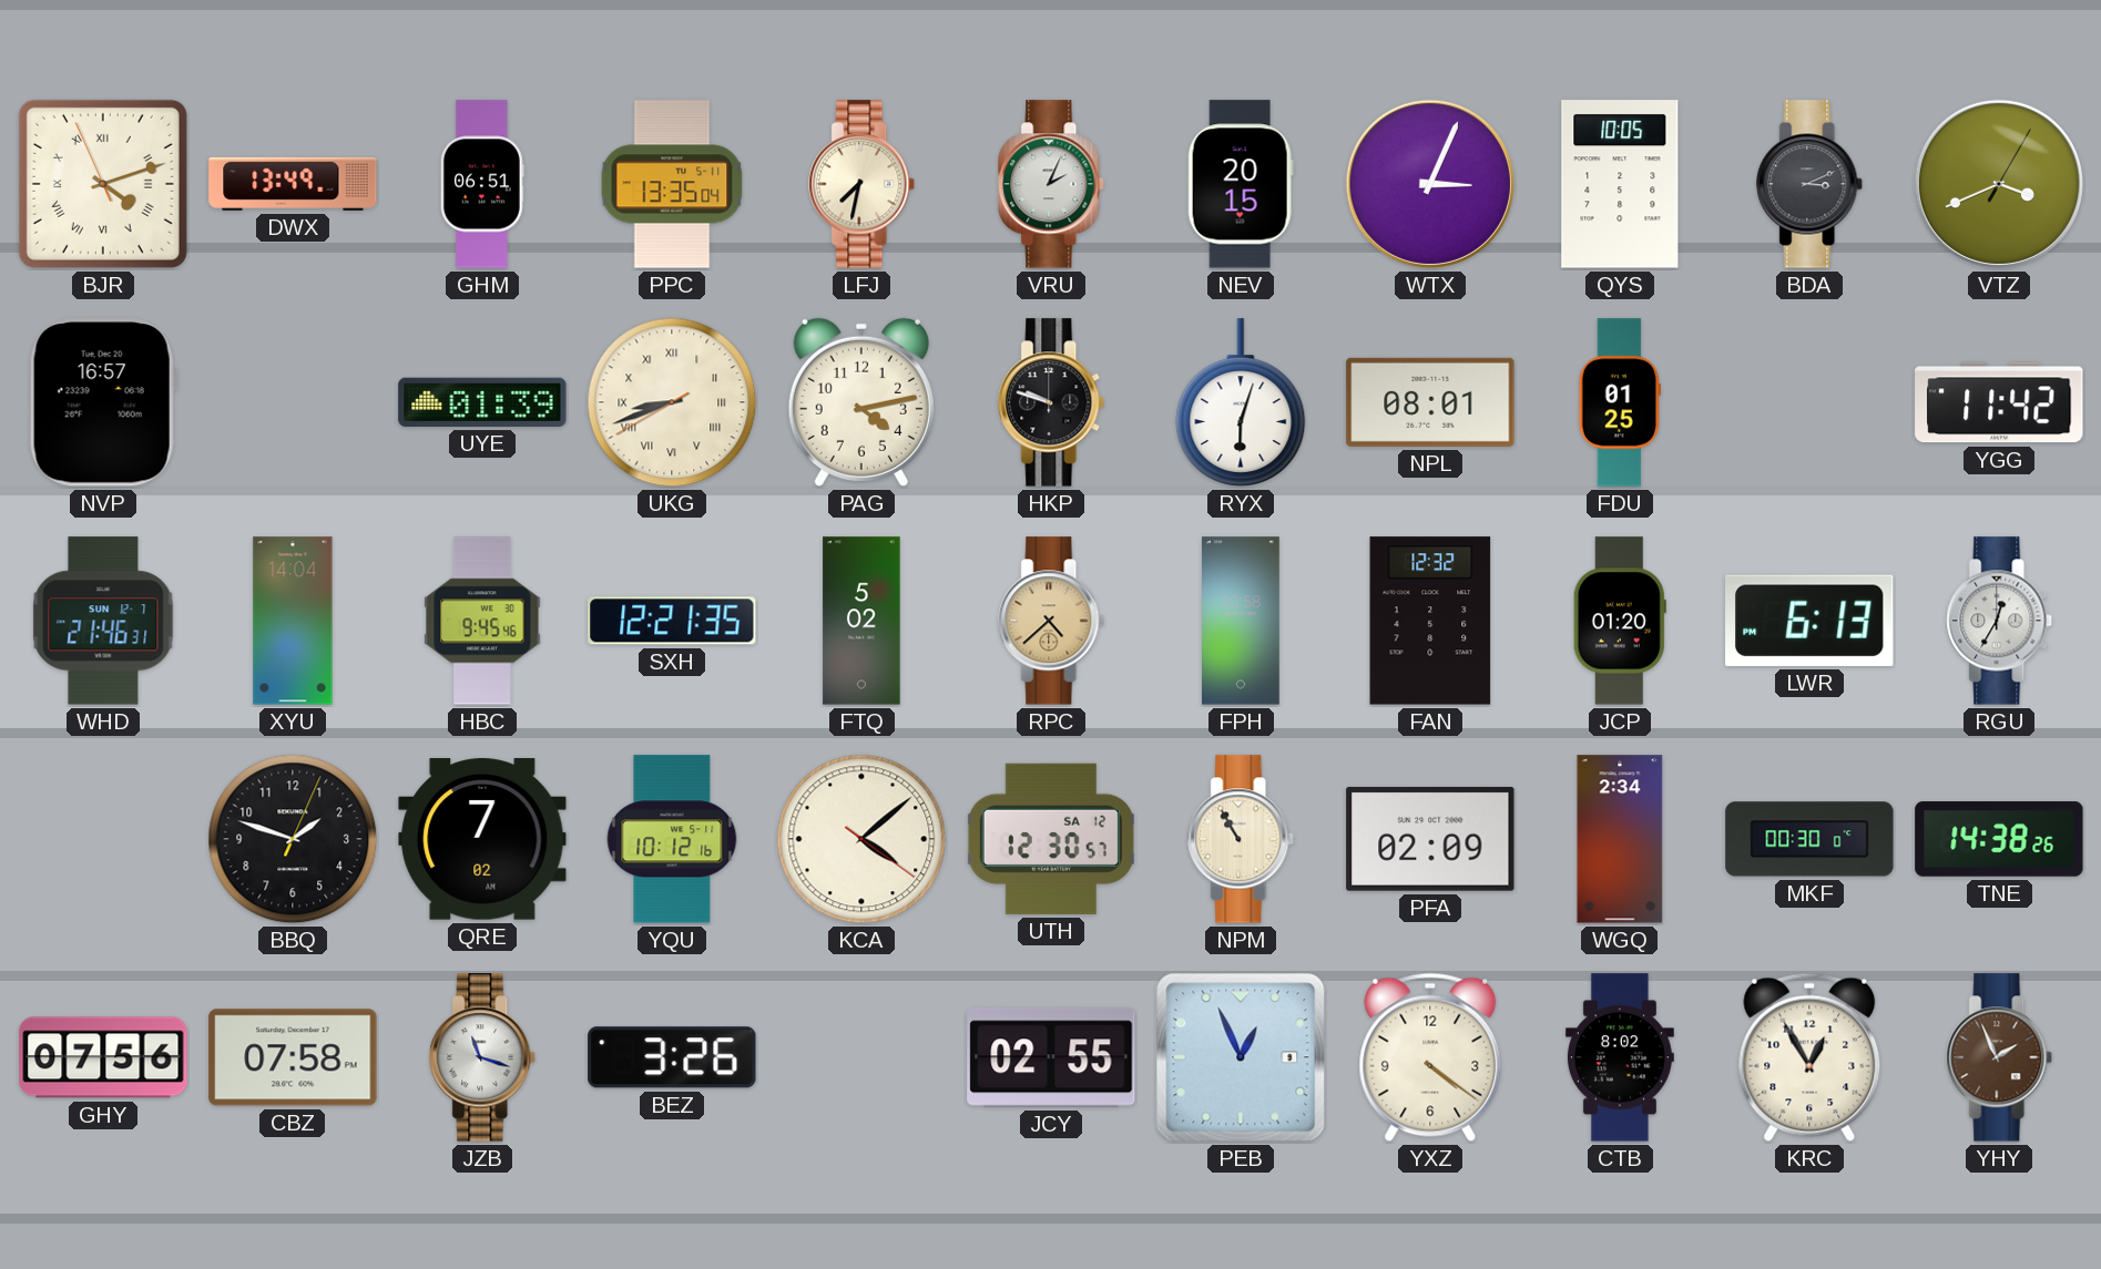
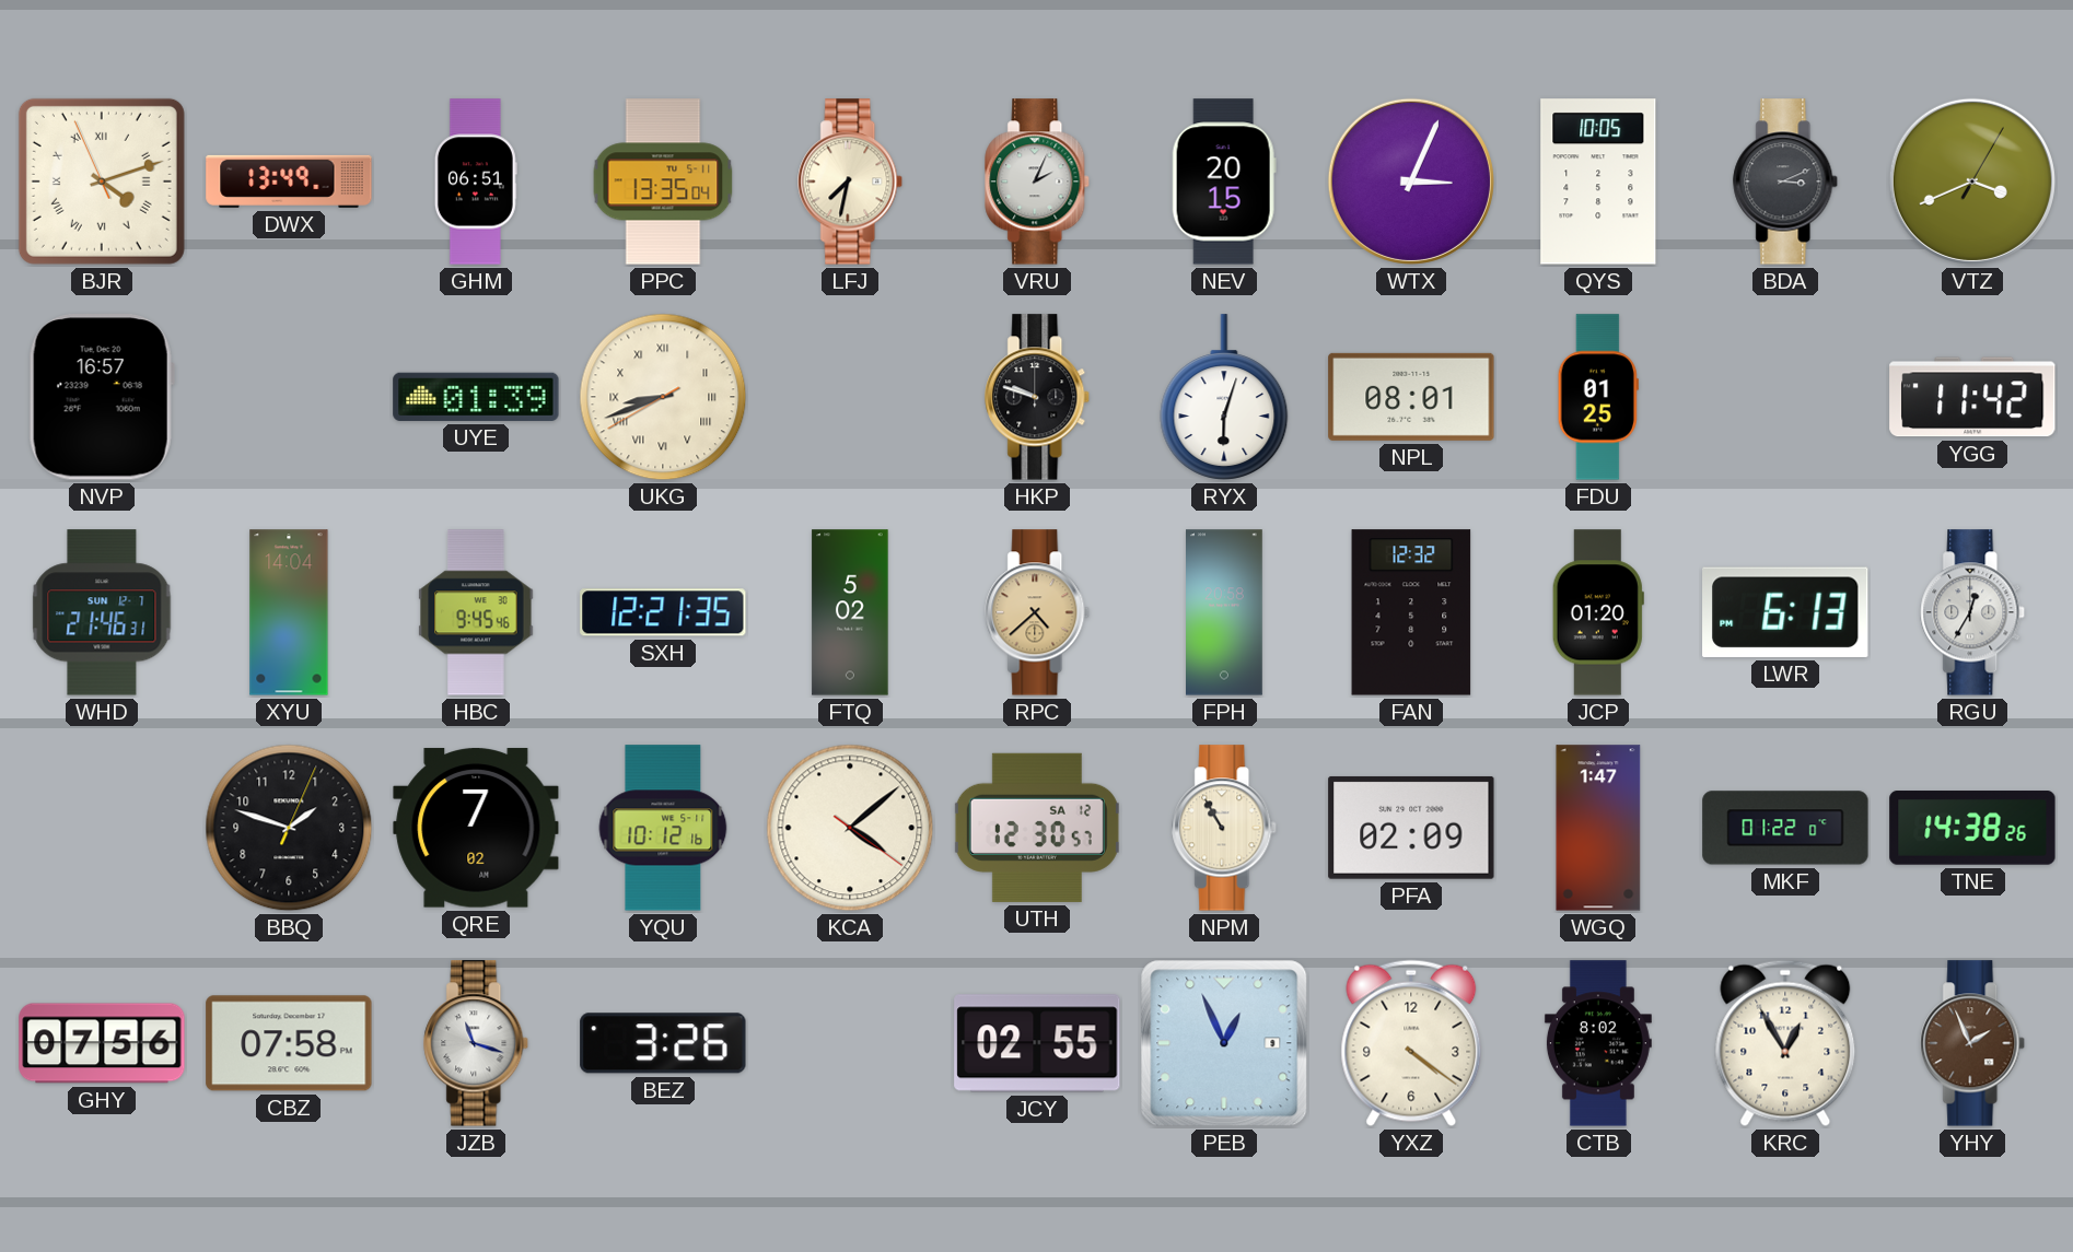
PAG: 4:13 -> none (861, 402)
WGQ: 2:34 -> 1:47 (1598, 828)
MKF: 00:30 -> 01:22 (1785, 828)
